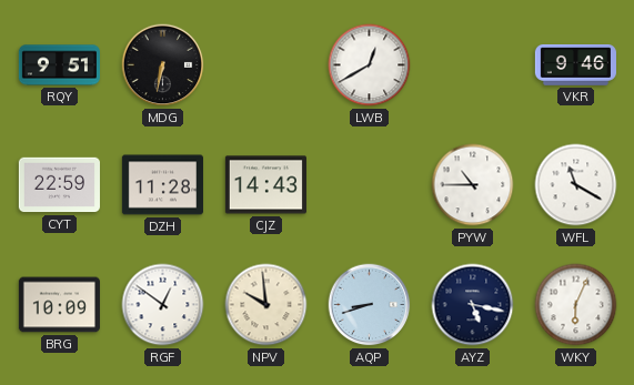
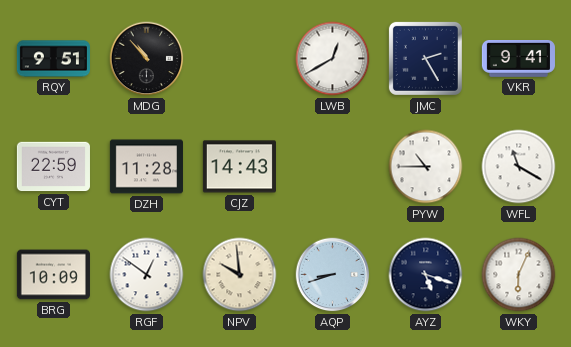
MDG: 6:32 -> 10:53 (147, 59)
JMC: none -> 2:25 (425, 58)
VKR: 9:46 -> 9:41 (518, 59)
AYZ: 5:17 -> 5:18 (426, 275)
